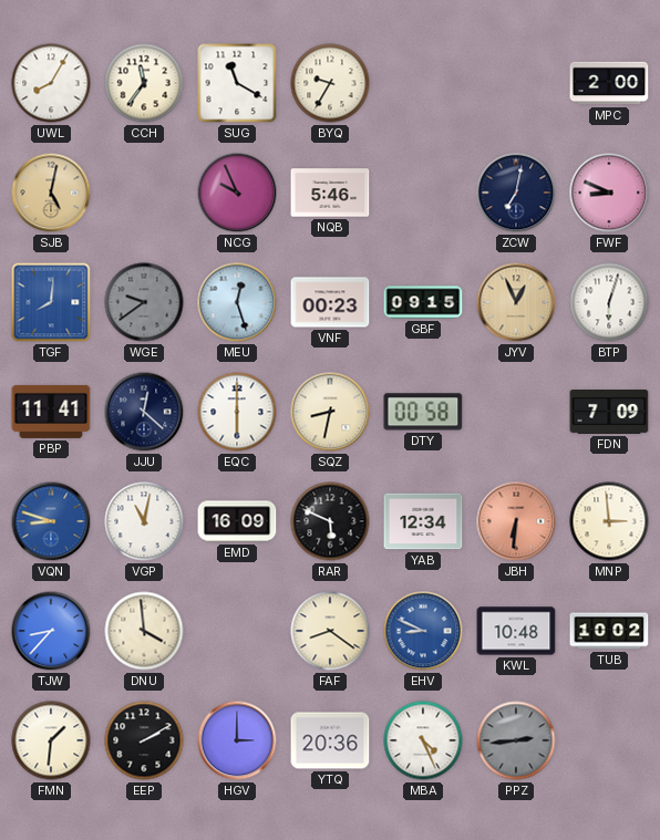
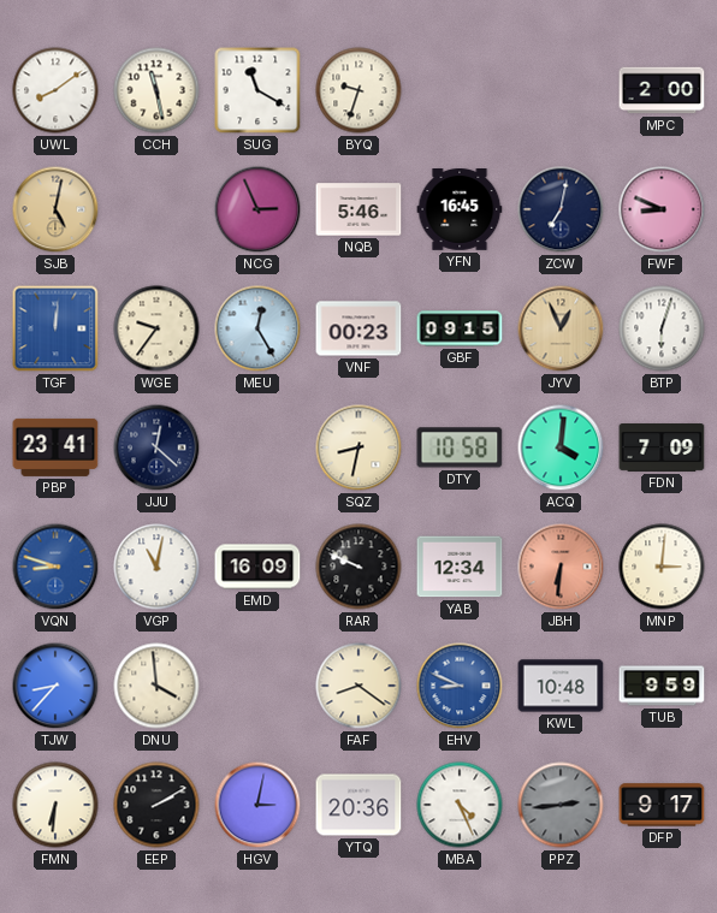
UWL: 8:05 -> 8:09 (55, 90)
CCH: 11:36 -> 11:28 (156, 90)
BYQ: 9:35 -> 9:33 (358, 90)
NCG: 9:56 -> 2:56 (257, 209)
YFN: none -> 16:45 (460, 211)
TGF: 8:01 -> 12:01 (55, 328)
WGE: 9:39 -> 9:36 (156, 328)
WGE dial: grey -> cream (156, 328)
MEU: 12:27 -> 12:25 (257, 328)
PBP: 11:41 -> 23:41 (55, 447)
EQC: 6:00 -> none (237, 412)
DTY: 00:58 -> 10:58 (460, 447)
ACQ: none -> 4:01 (561, 447)
RAR: 5:49 -> 9:49 (358, 567)
MNP: 2:59 -> 3:01 (662, 567)
TUB: 10:02 -> 9:59 (662, 686)
FMN: 1:31 -> 6:31 (55, 805)
HGV: 3:00 -> 3:02 (257, 805)
DFP: none -> 9:17 (662, 805)
